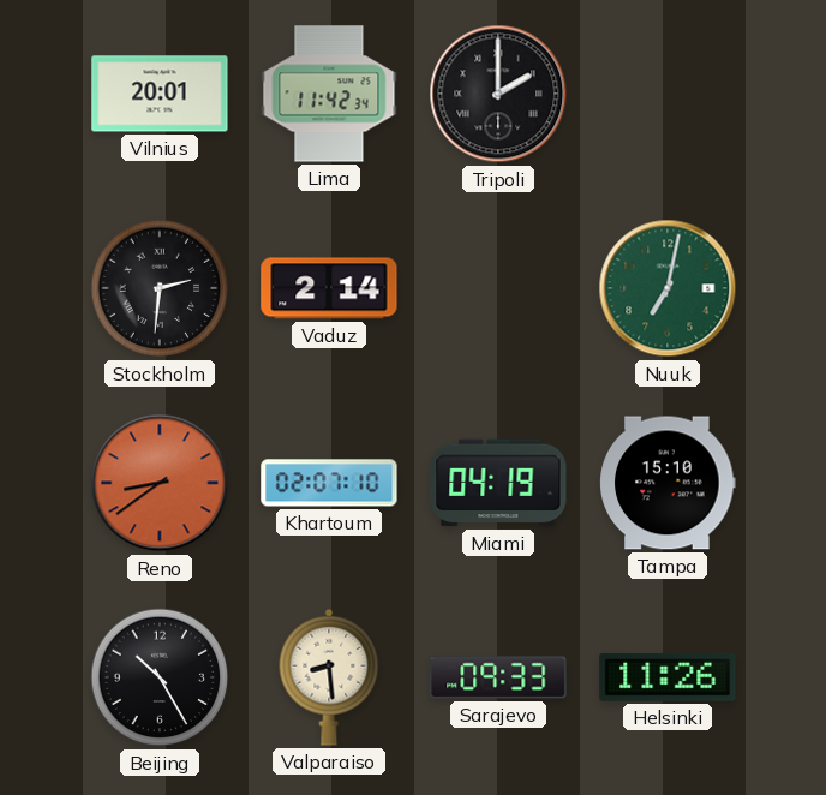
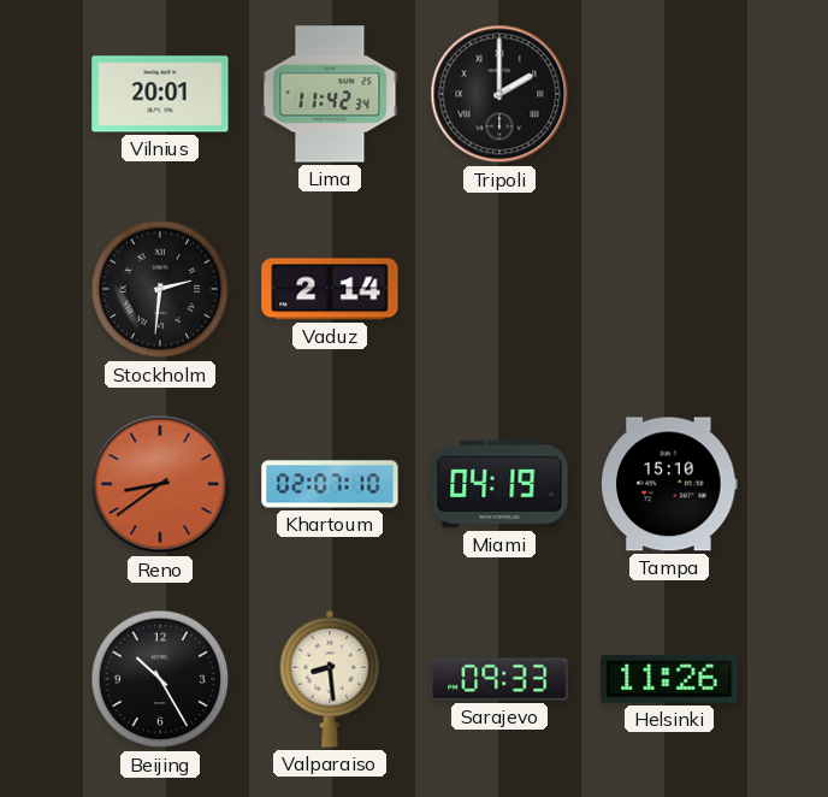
Nuuk: 7:02 -> none (668, 288)
